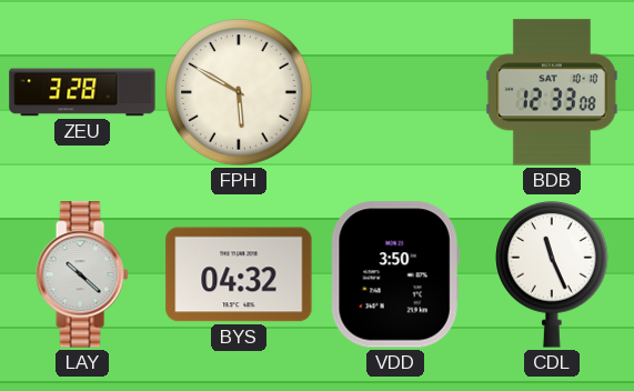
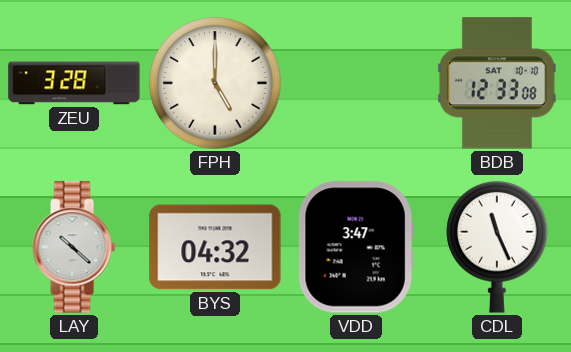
FPH: 5:50 -> 5:00 (215, 83)
VDD: 3:50 -> 3:47 (356, 247)
